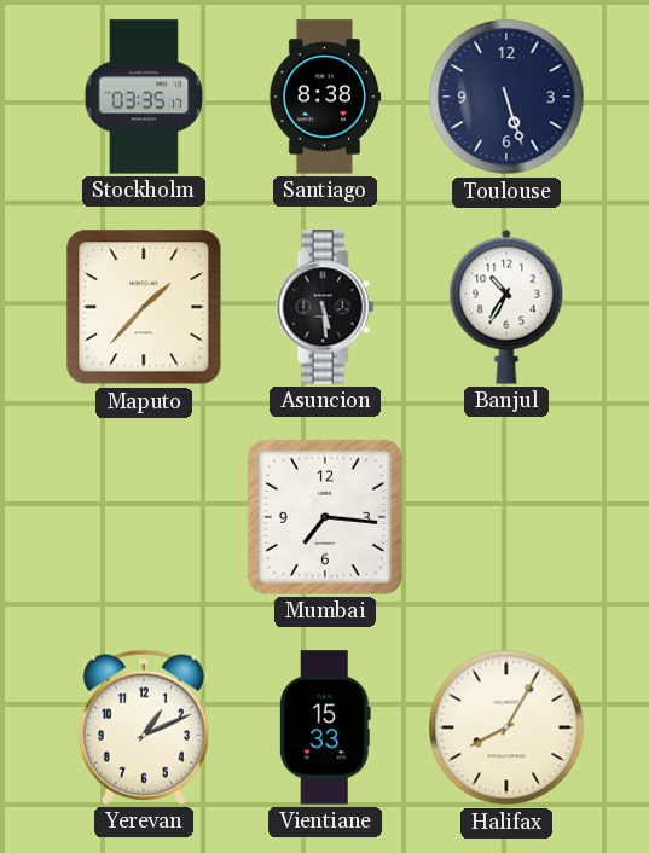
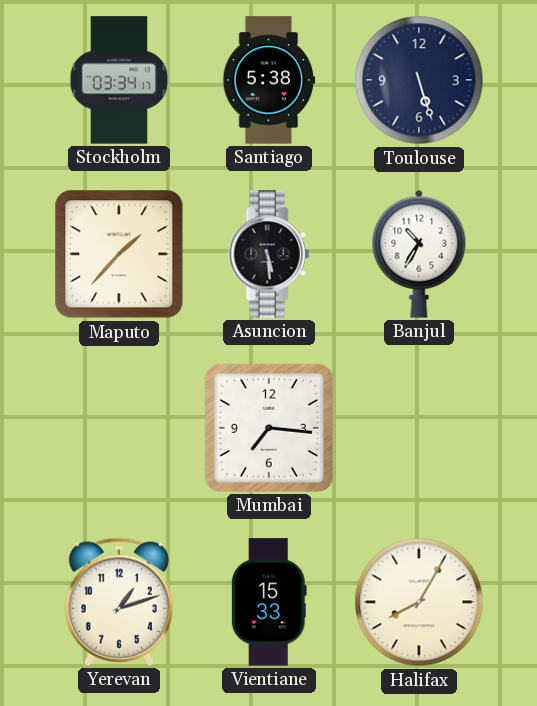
Stockholm: 03:35 -> 03:34 (119, 80)
Santiago: 8:38 -> 5:38 (269, 80)
Yerevan: 1:11 -> 1:12 (119, 602)
